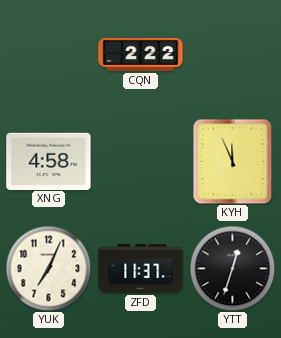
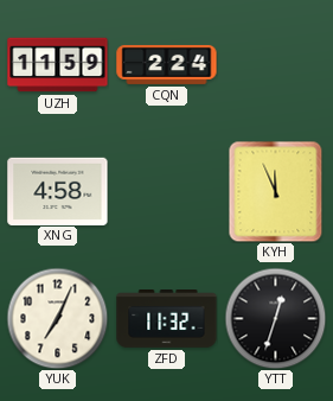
UZH: none -> 11:59 (58, 65)
CQN: 2:22 -> 2:24 (167, 64)
ZFD: 11:37 -> 11:32 (167, 319)
